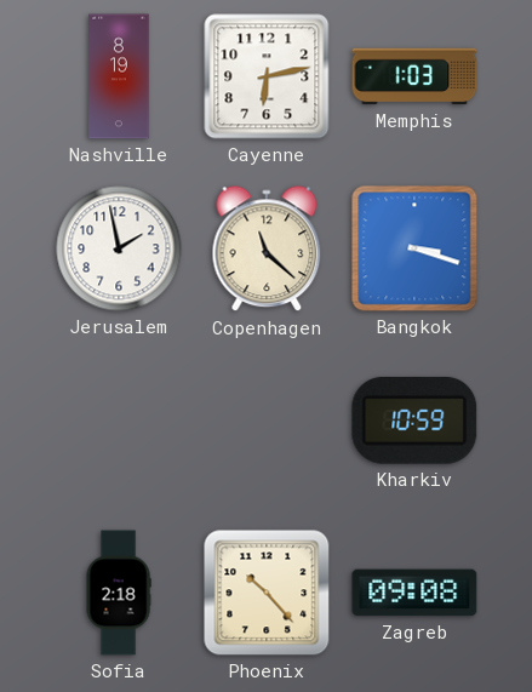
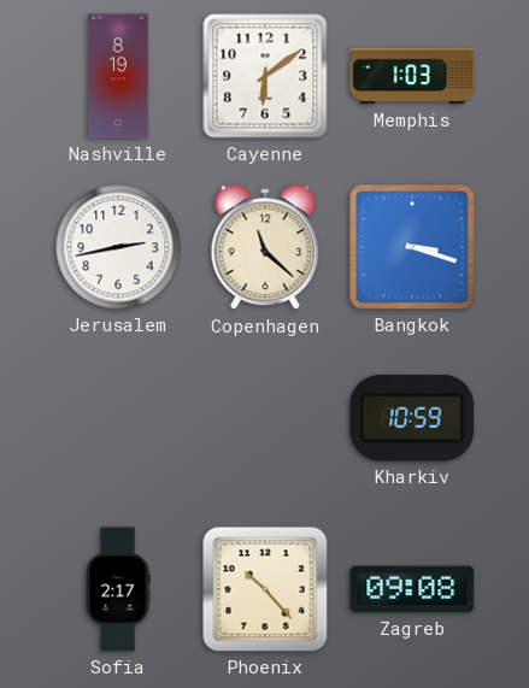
Cayenne: 6:13 -> 6:09 (265, 76)
Jerusalem: 1:58 -> 2:43 (118, 247)
Sofia: 2:18 -> 2:17 (118, 589)
